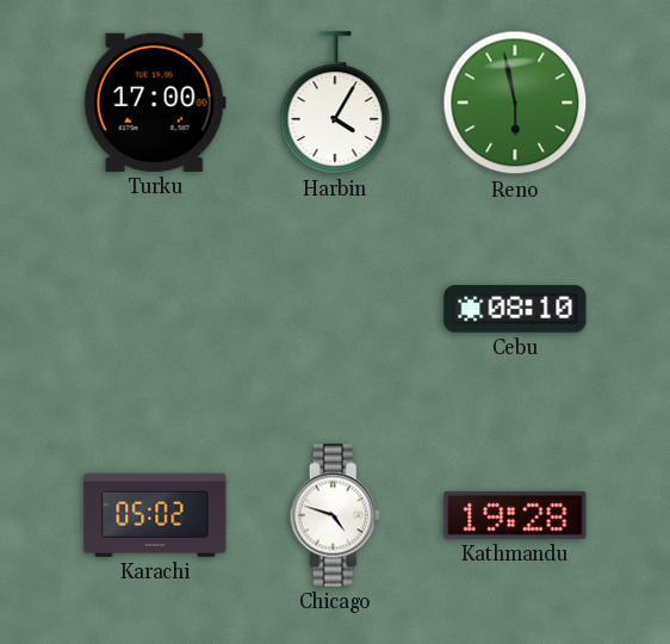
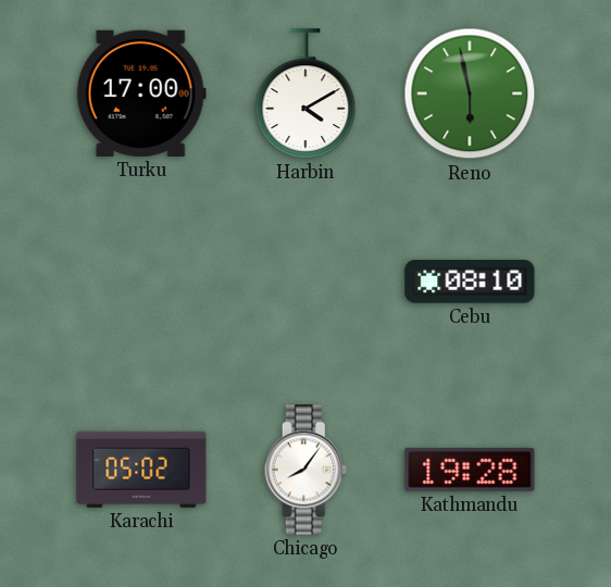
Harbin: 4:05 -> 4:10 (305, 93)
Chicago: 4:48 -> 8:06 (305, 470)
